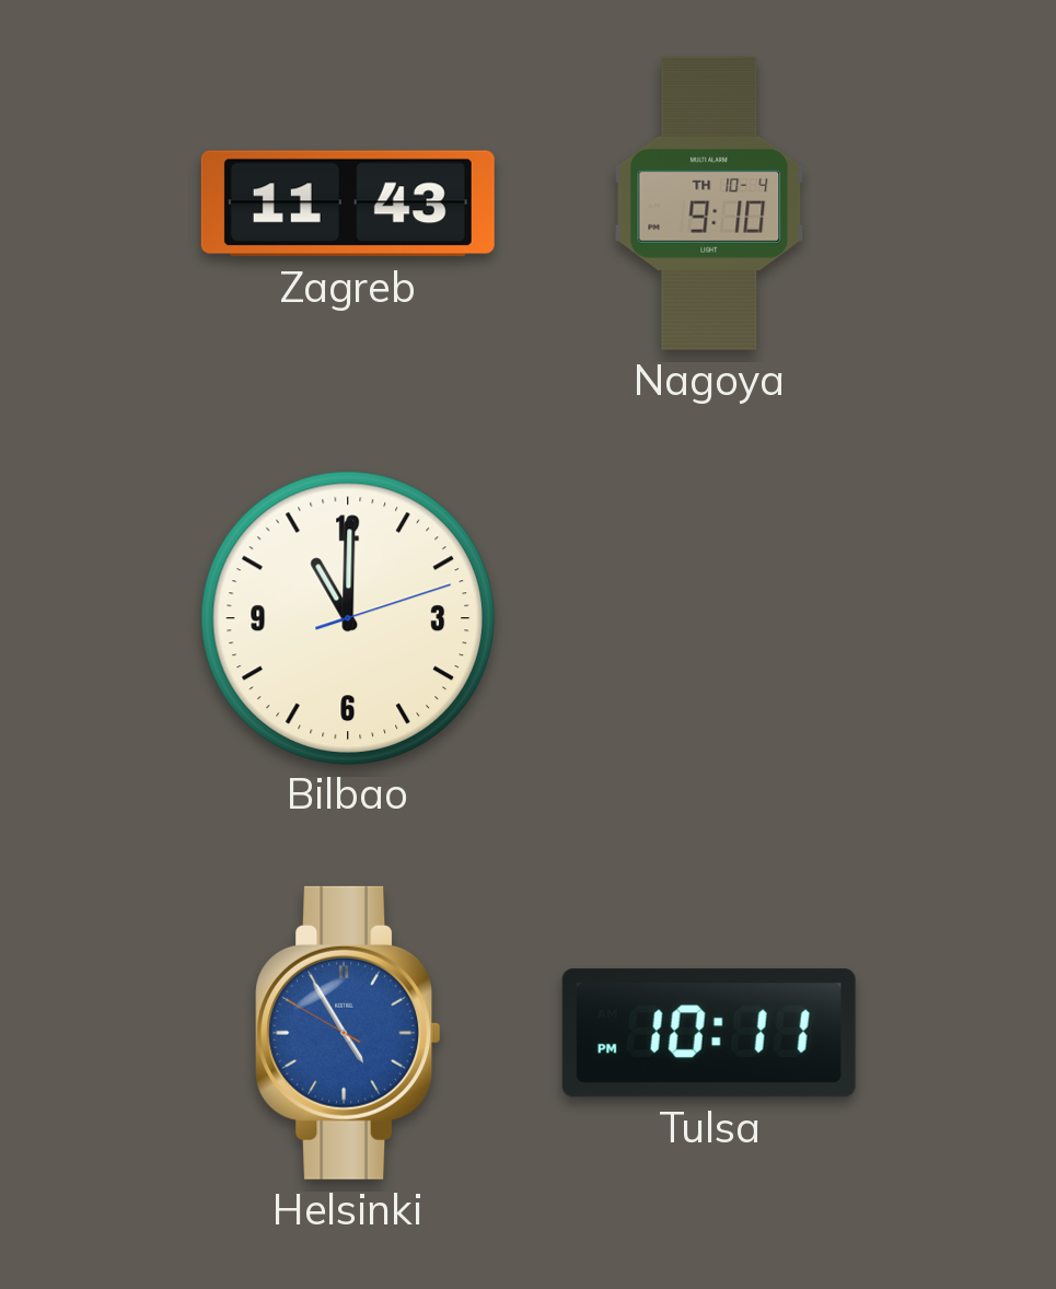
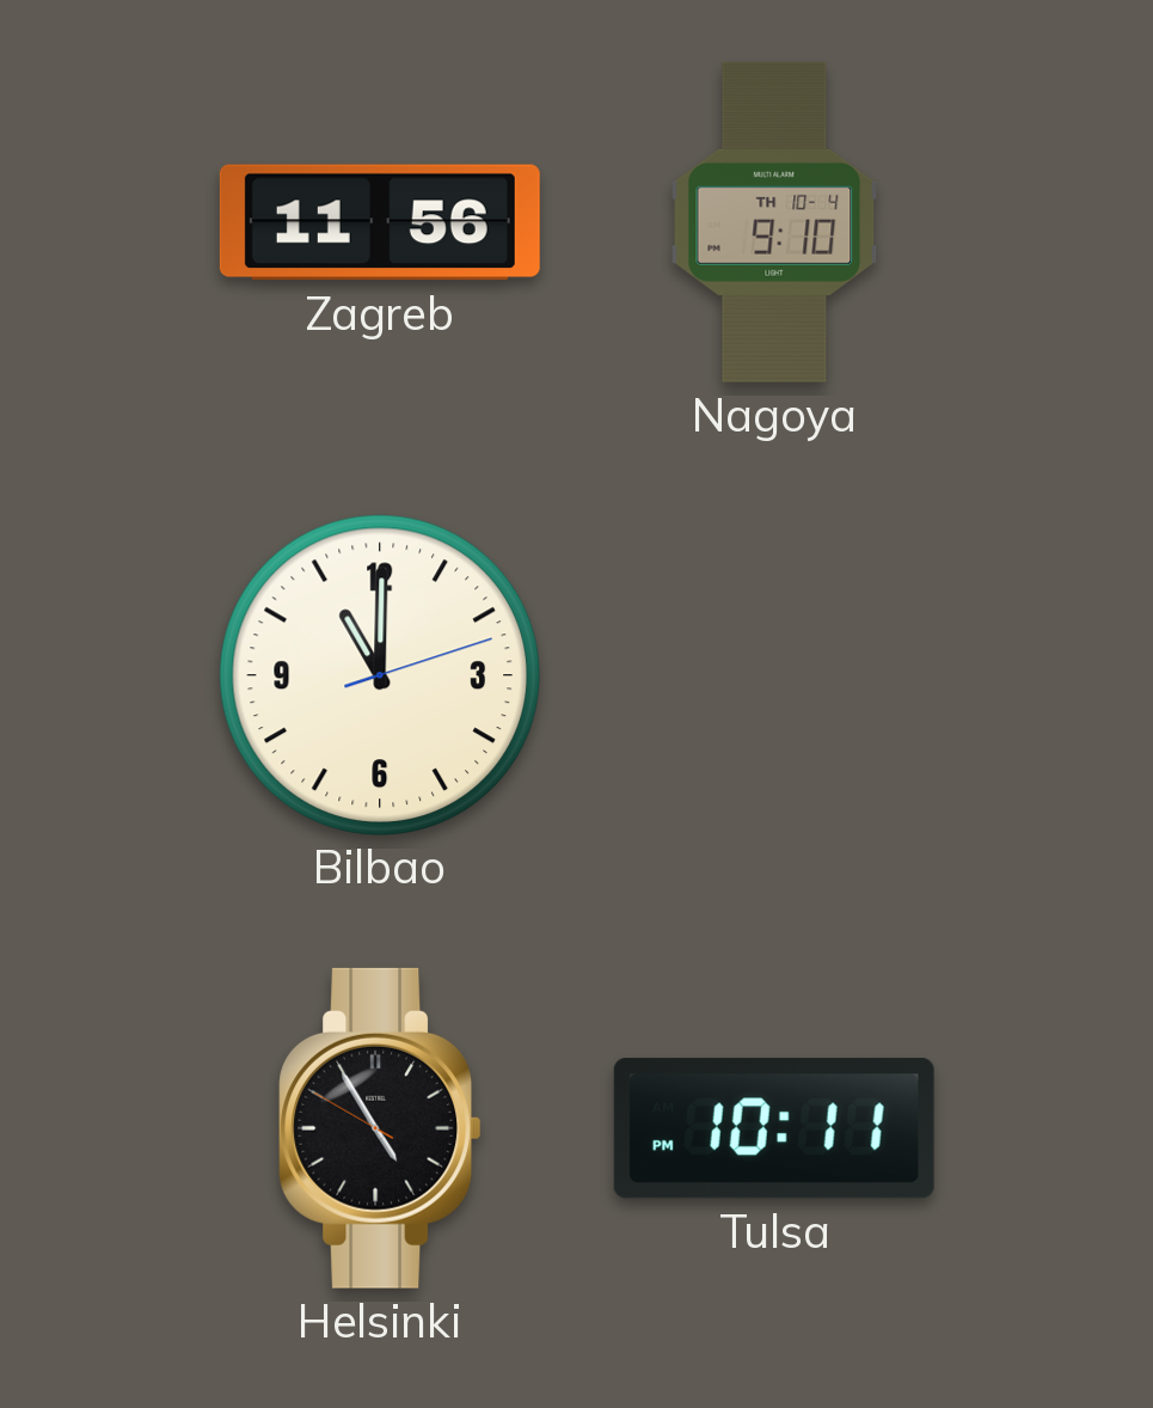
Zagreb: 11:43 -> 11:56 (380, 222)
Helsinki dial: blue -> black (380, 1128)
